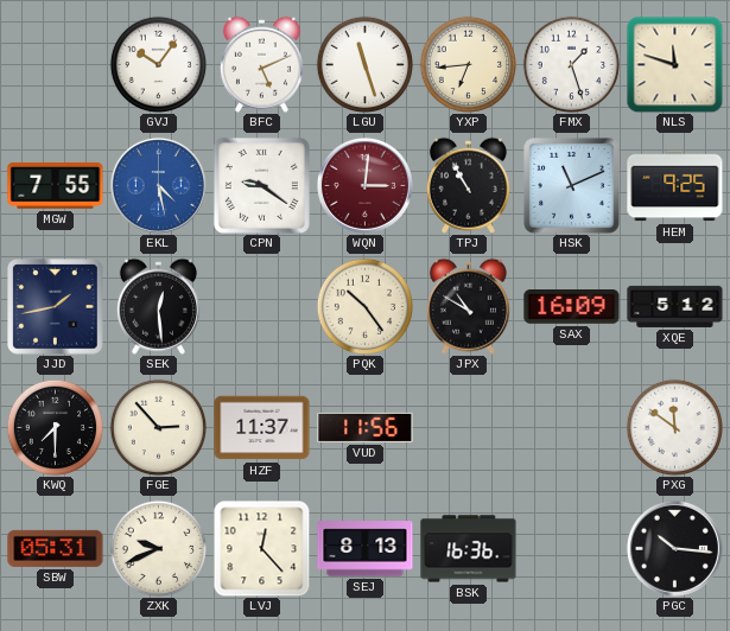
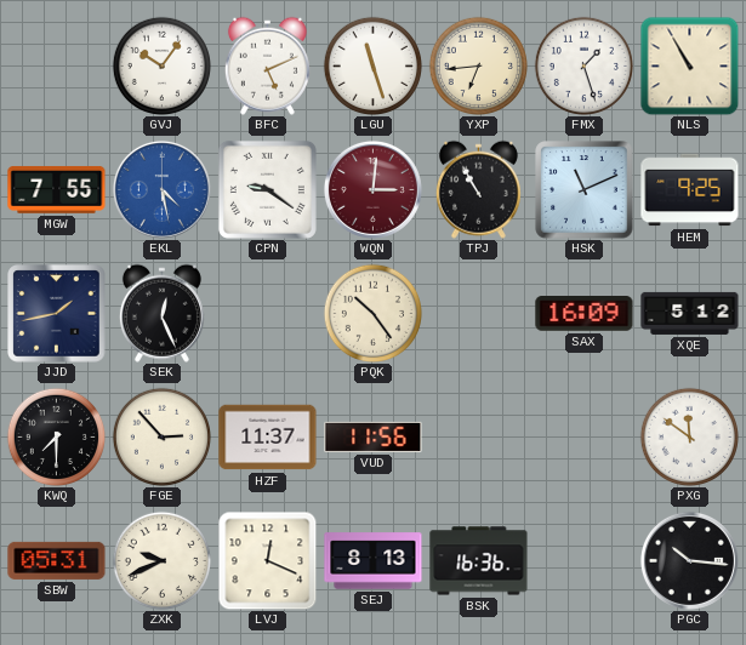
NLS: 11:48 -> 10:55 (689, 65)
SEK: 12:29 -> 12:26 (161, 313)
JPX: 10:50 -> none (468, 306)
LVJ: 12:23 -> 12:19 (267, 560)
